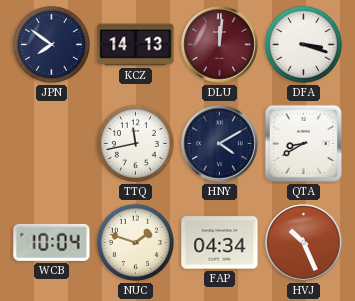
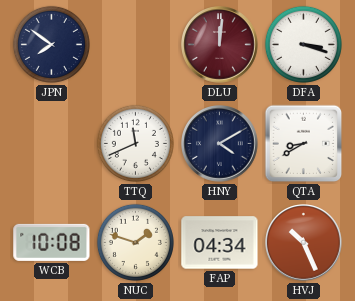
KCZ: 14:13 -> none (136, 45)
TTQ: 11:43 -> 11:41 (135, 143)
WCB: 10:04 -> 10:08 (52, 242)
